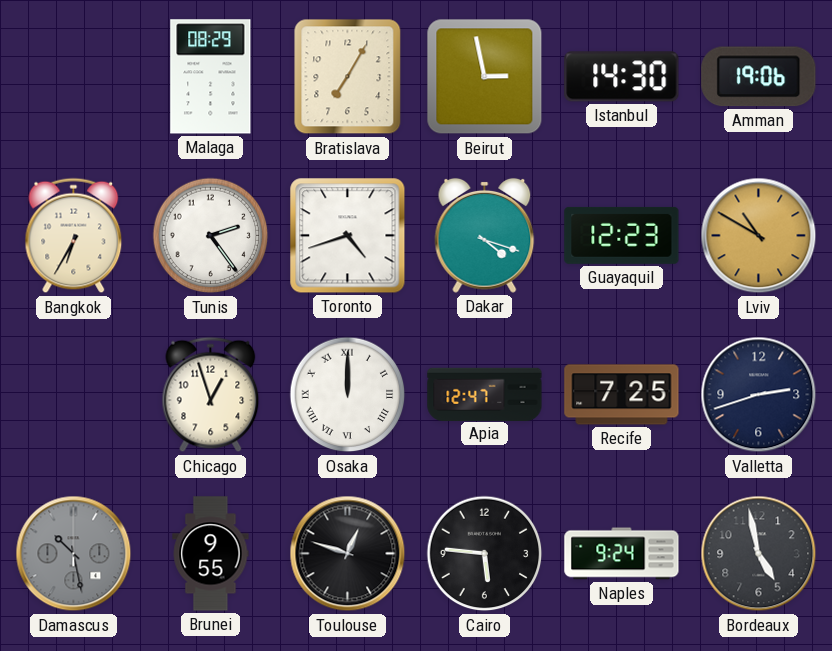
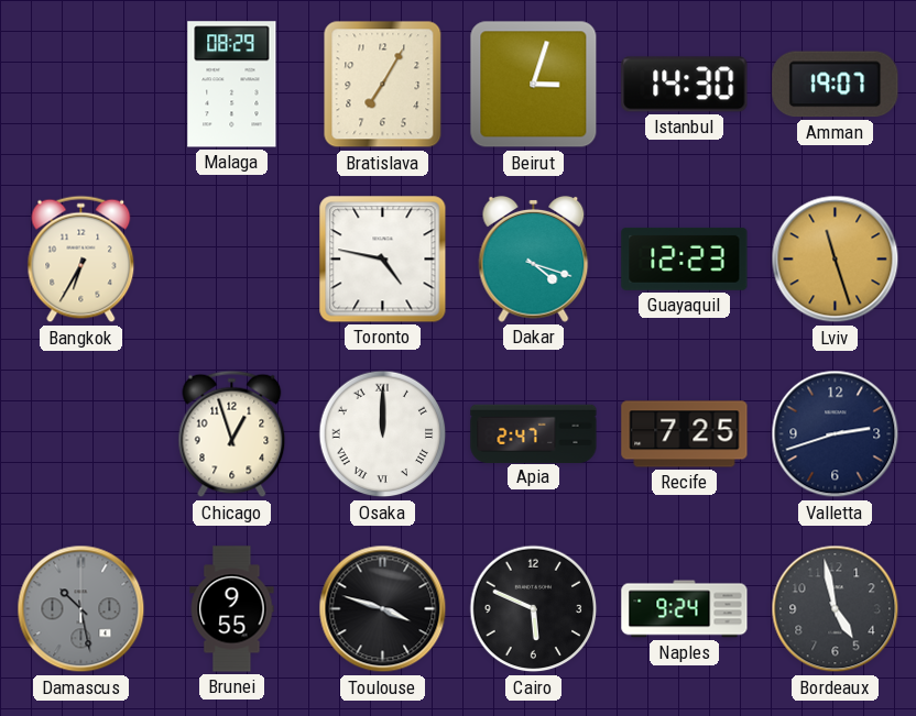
Beirut: 2:58 -> 3:03 (534, 85)
Amman: 19:06 -> 19:07 (836, 85)
Tunis: 2:24 -> none (211, 236)
Toronto: 4:42 -> 4:47 (383, 260)
Lviv: 10:50 -> 11:27 (836, 260)
Apia: 12:47 -> 2:47 (534, 433)
Toulouse: 12:48 -> 3:48 (383, 609)
Cairo: 5:46 -> 5:49 (534, 609)
